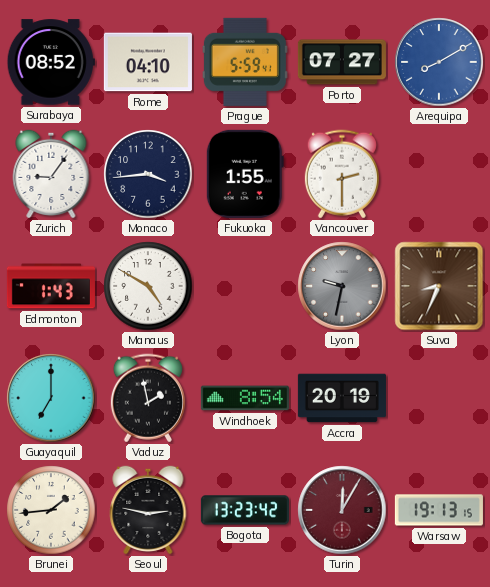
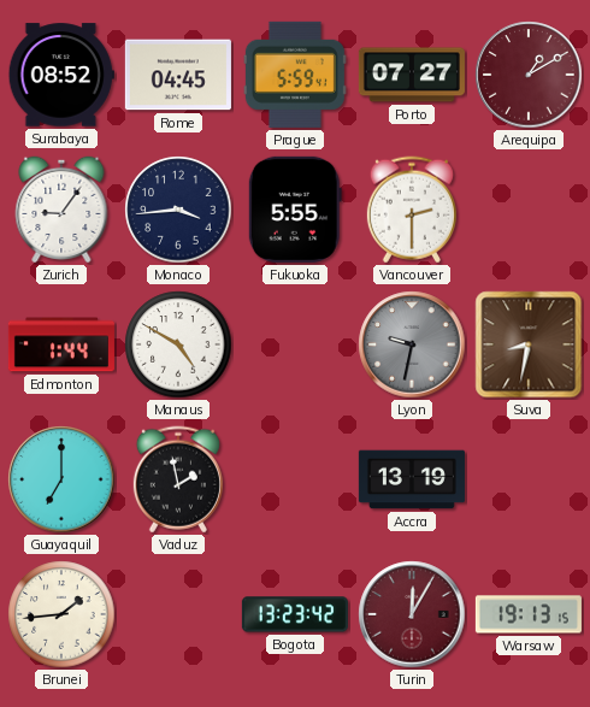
Rome: 04:10 -> 04:45 (178, 75)
Arequipa: 8:10 -> 1:10 (529, 75)
Arequipa dial: blue -> burgundy (529, 75)
Fukuoka: 1:55 -> 5:55 (295, 210)
Edmonton: 1:43 -> 1:44 (61, 344)
Suva: 8:34 -> 8:32 (529, 344)
Windhoek: 8:54 -> none (245, 398)
Accra: 20:19 -> 13:19 (412, 479)
Seoul: 2:47 -> none (148, 510)
